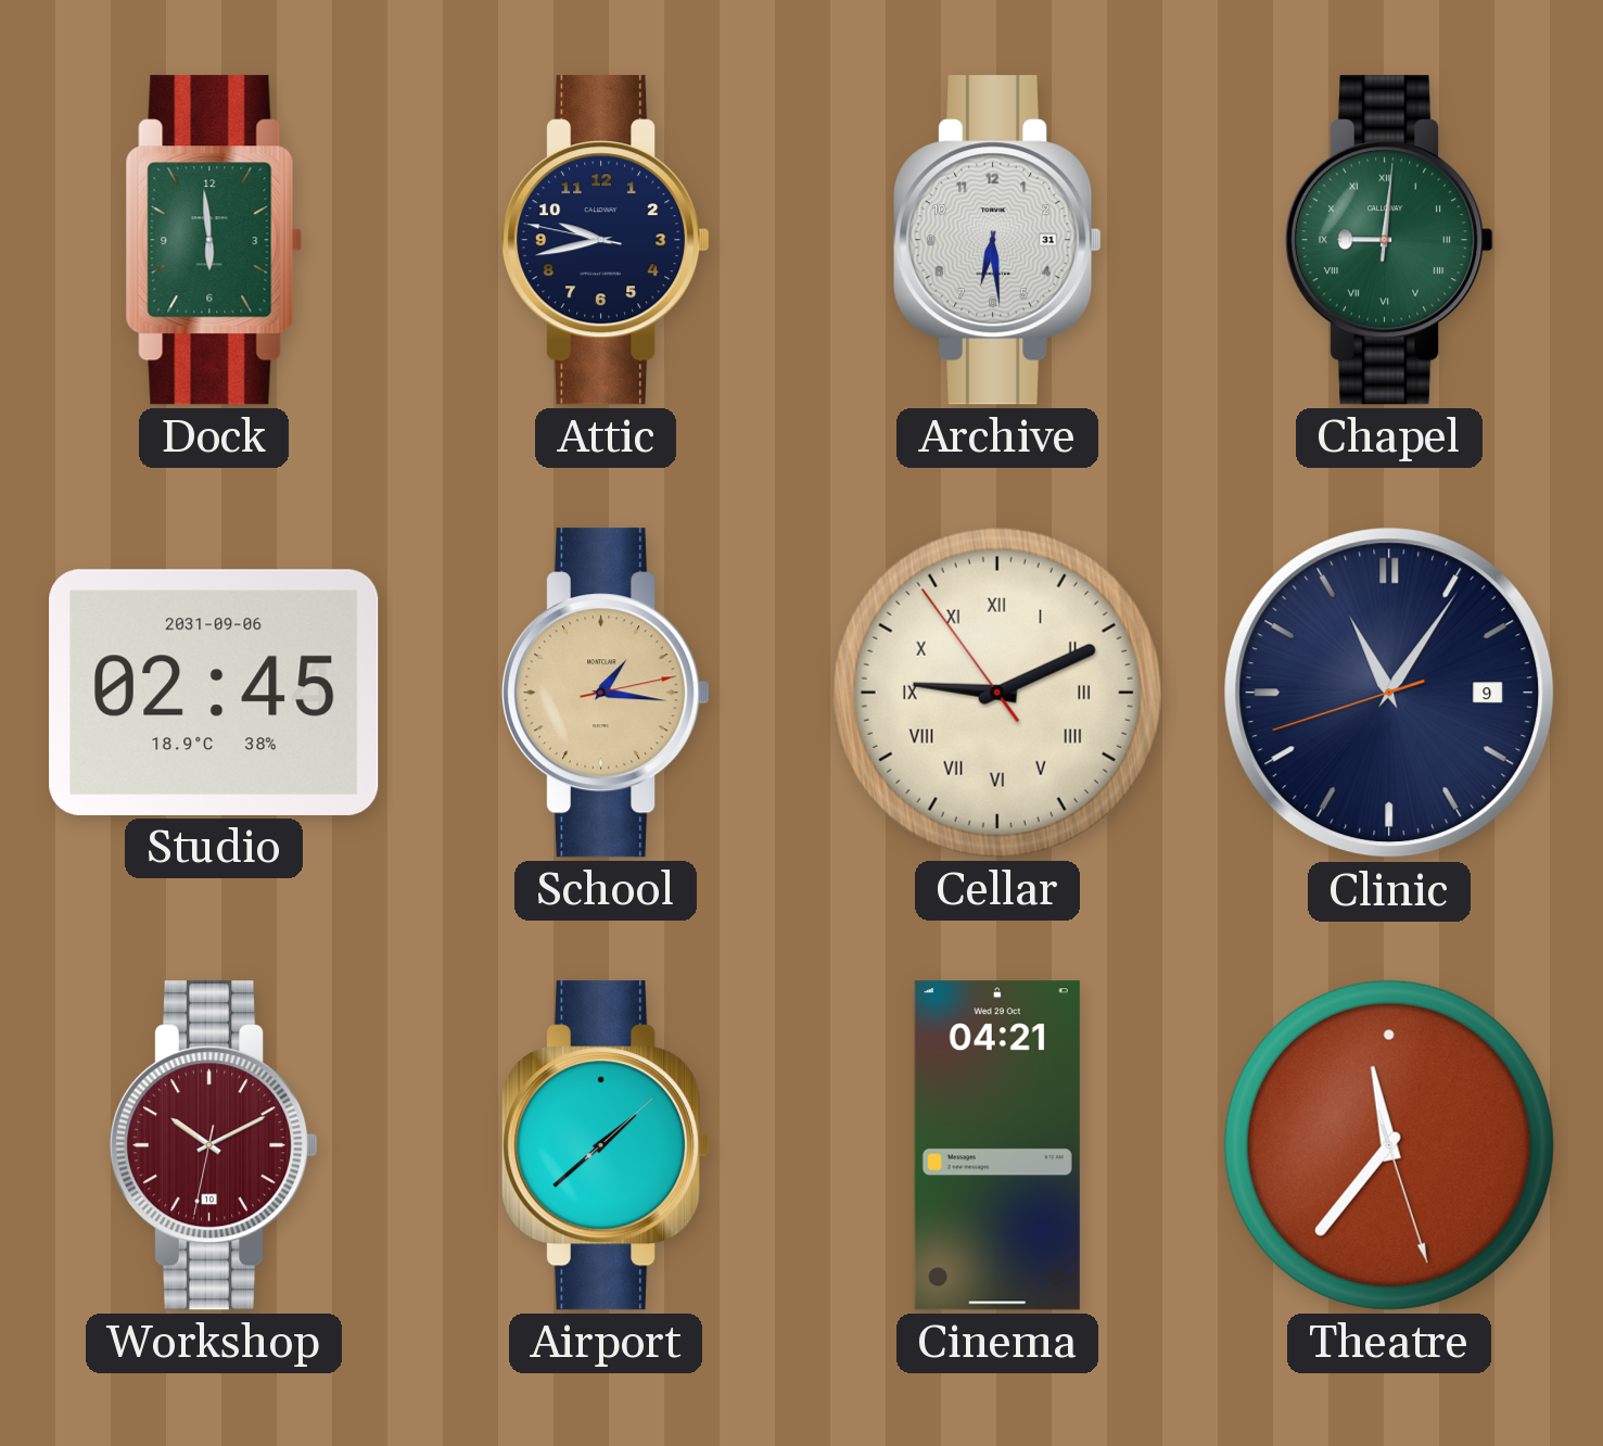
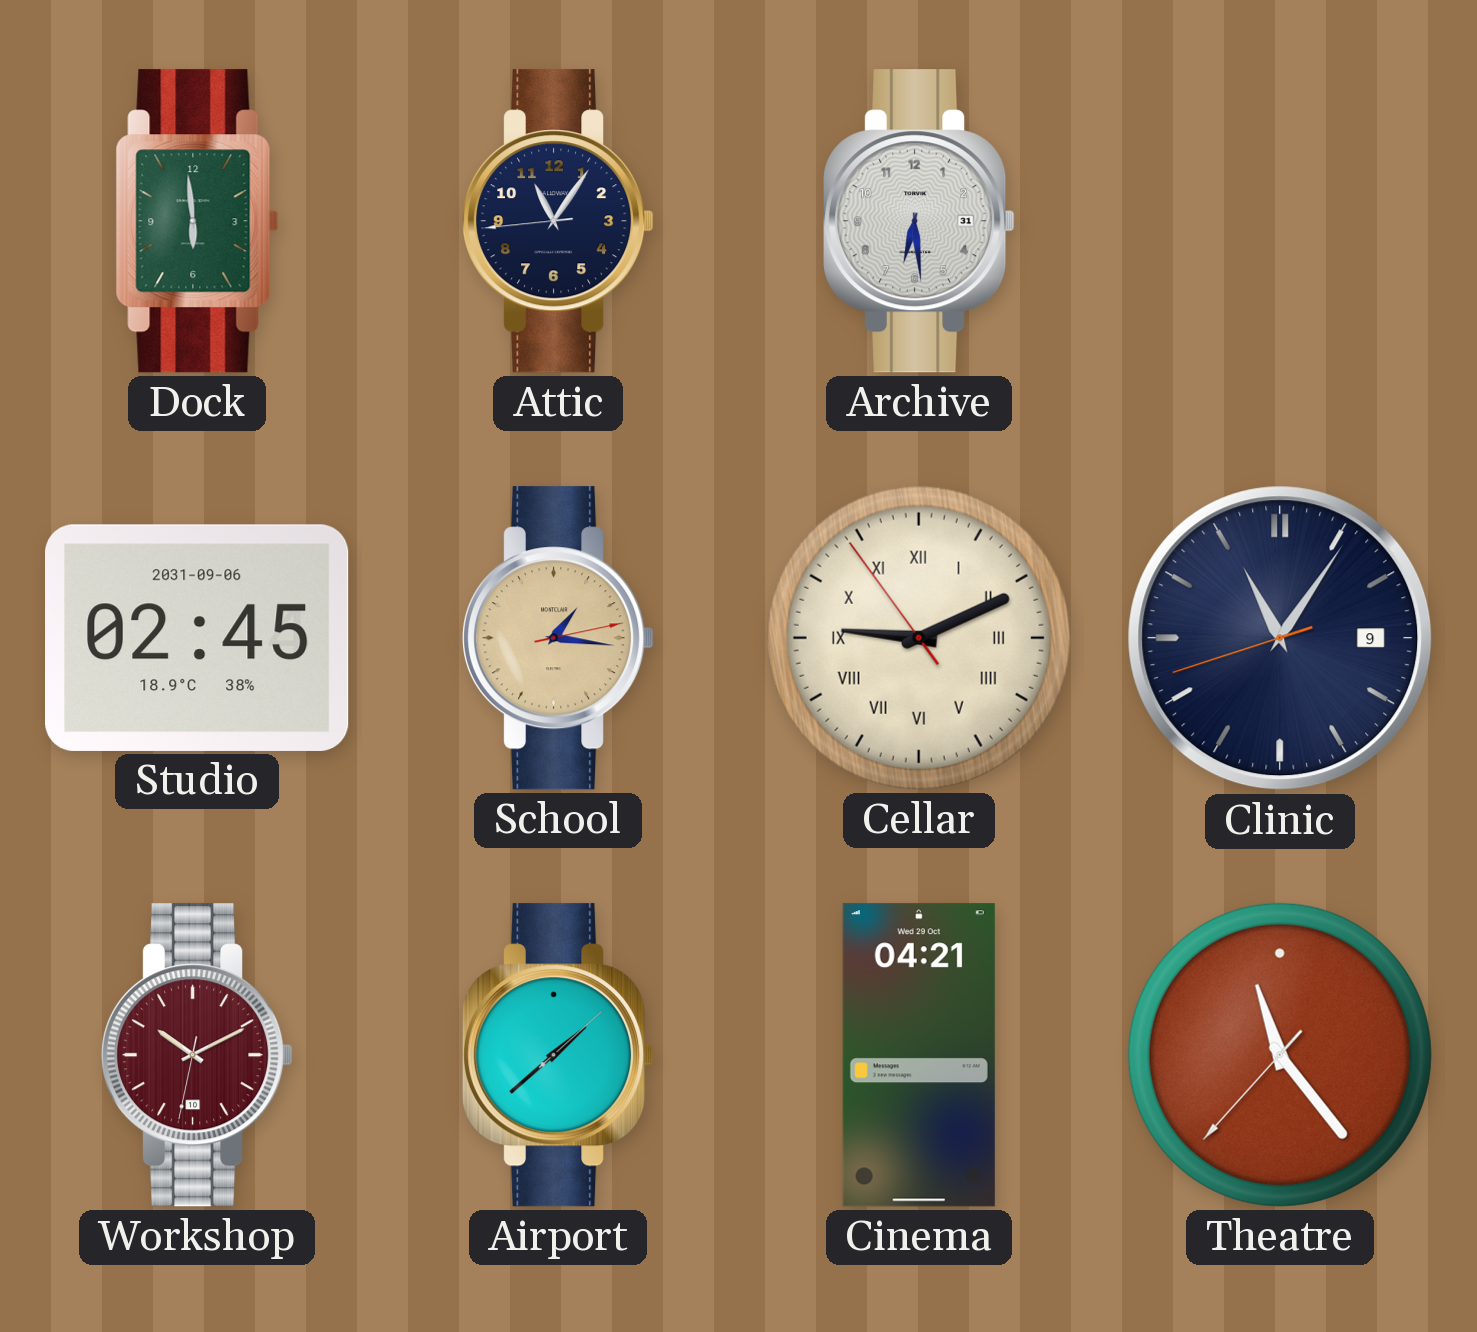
Attic: 9:42 -> 11:05 (559, 221)
Chapel: 9:01 -> none (1390, 240)
Theatre: 11:36 -> 11:23 (1280, 1055)
